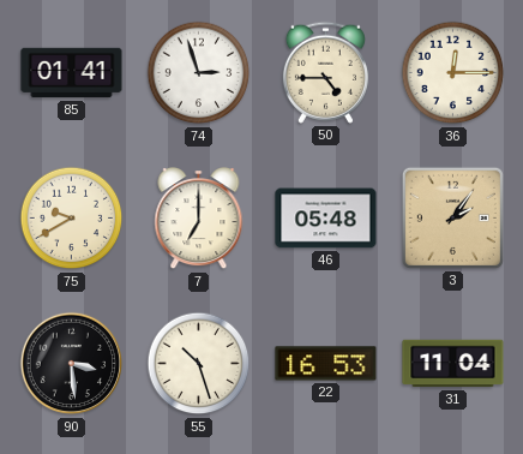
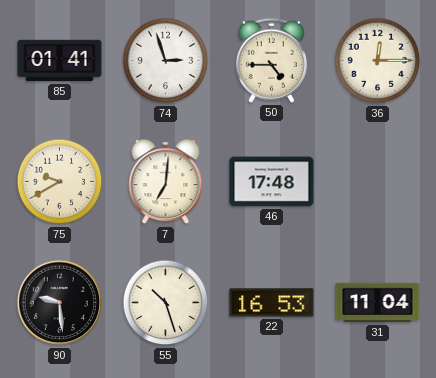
7: 7:00 -> 7:01 (166, 183)
46: 05:48 -> 17:48 (272, 182)
3: 2:06 -> none (452, 217)
90: 3:29 -> 9:29 (60, 303)
